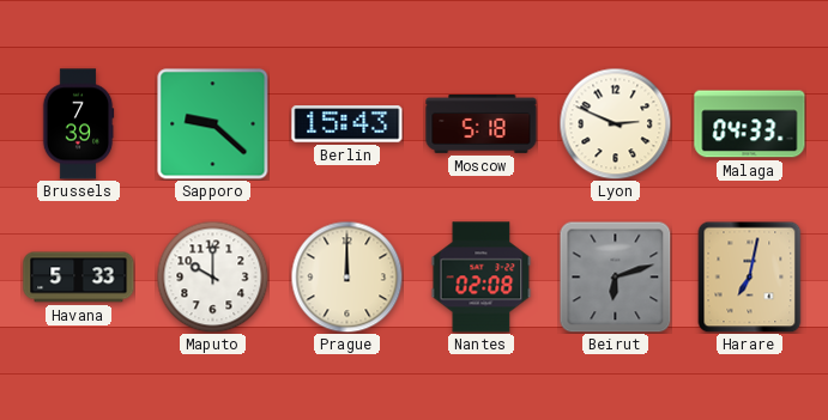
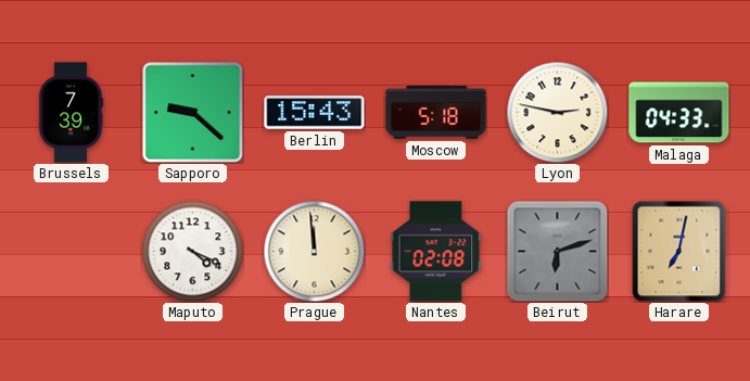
Lyon: 2:49 -> 2:47 (557, 112)
Havana: 5:33 -> none (79, 278)
Maputo: 10:00 -> 4:19 (192, 251)
Prague: 12:00 -> 11:59 (314, 251)
